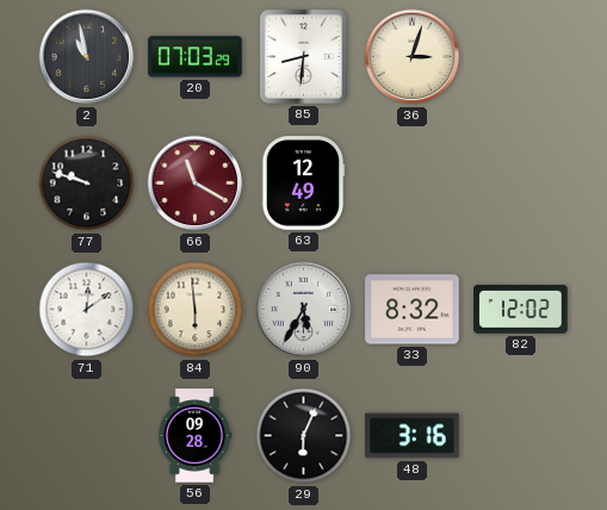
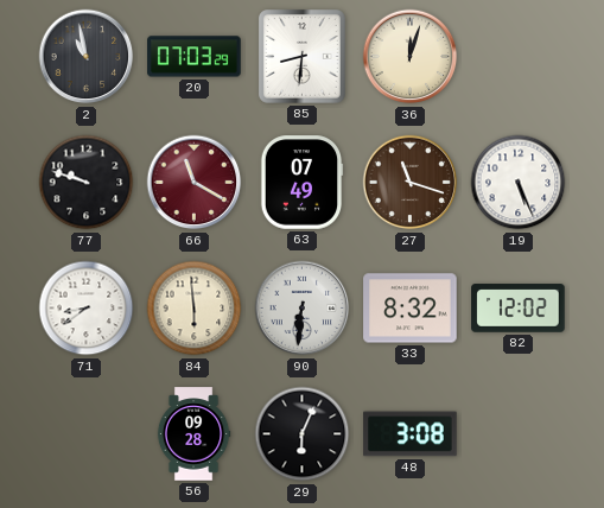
36: 3:03 -> 12:03 (411, 57)
63: 12:49 -> 07:49 (301, 183)
27: none -> 11:18 (411, 183)
19: none -> 5:26 (519, 183)
71: 12:09 -> 8:39 (87, 309)
90: 5:35 -> 6:31 (303, 309)
48: 3:16 -> 3:08 (411, 434)
